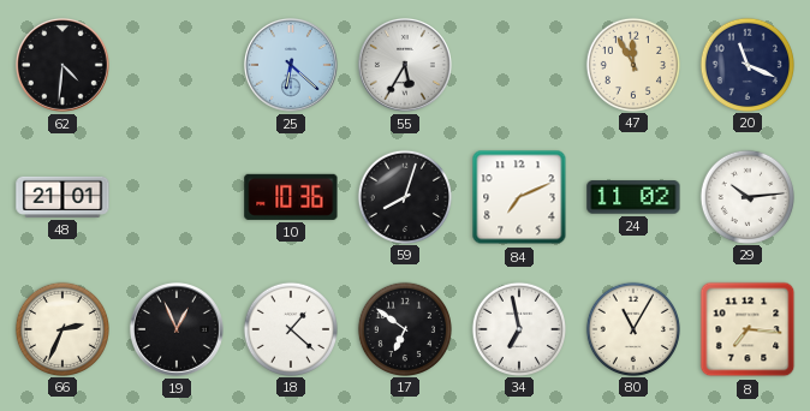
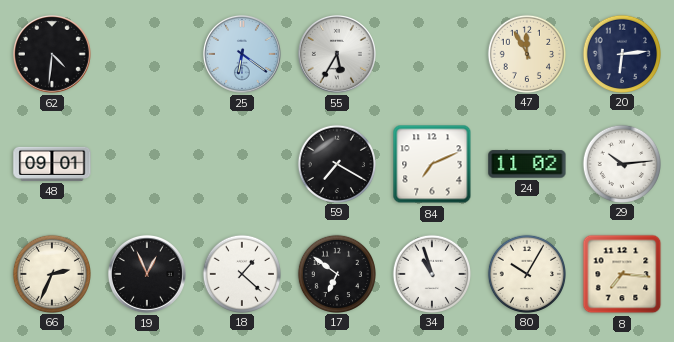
25: 6:22 -> 6:21 (242, 54)
20: 11:19 -> 6:14 (621, 53)
48: 21:01 -> 09:01 (52, 164)
10: 10:36 -> none (291, 197)
59: 8:03 -> 7:20 (336, 163)
34: 6:58 -> 10:57 (431, 273)
80: 11:05 -> 10:05 (526, 273)
